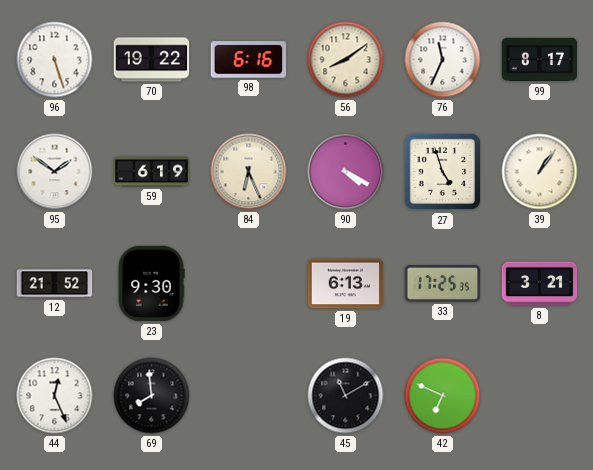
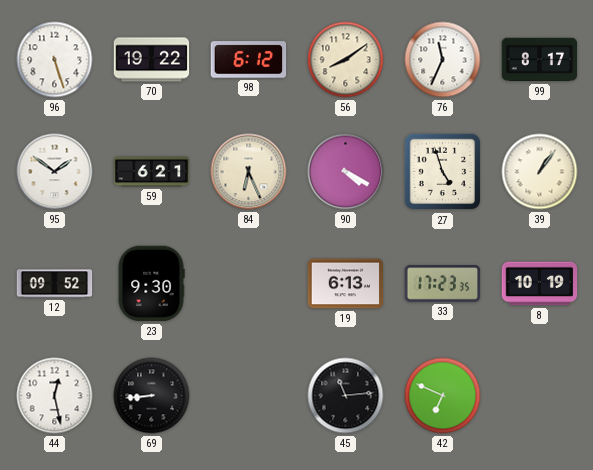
98: 6:16 -> 6:12 (249, 60)
59: 6:19 -> 6:21 (152, 172)
12: 21:52 -> 09:52 (55, 284)
33: 17:25 -> 17:23 (443, 284)
8: 3:21 -> 10:19 (540, 284)
44: 12:26 -> 12:28 (55, 396)
69: 7:59 -> 8:44 (152, 396)
45: 11:10 -> 11:14 (346, 396)
